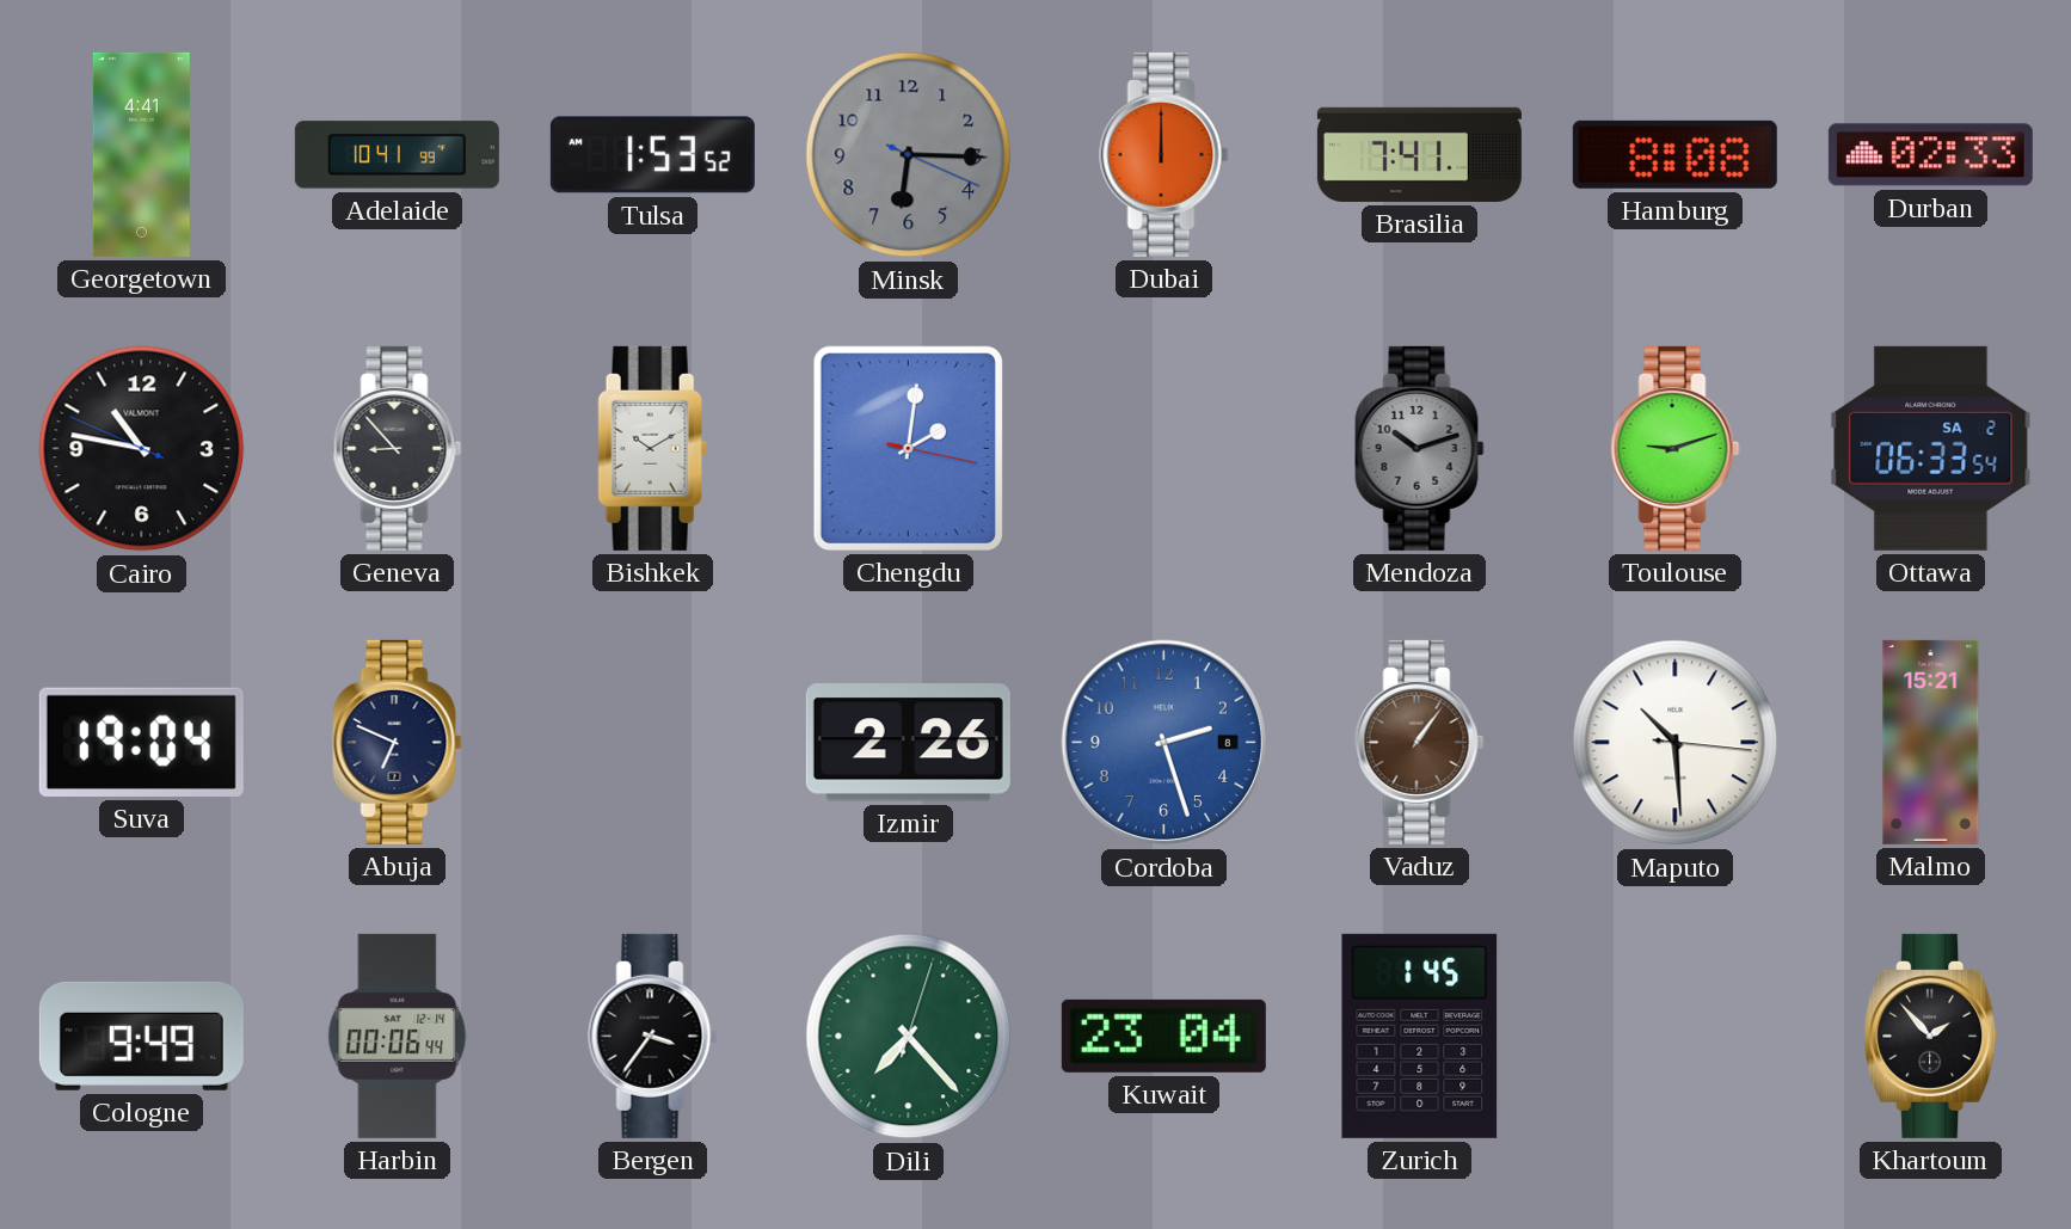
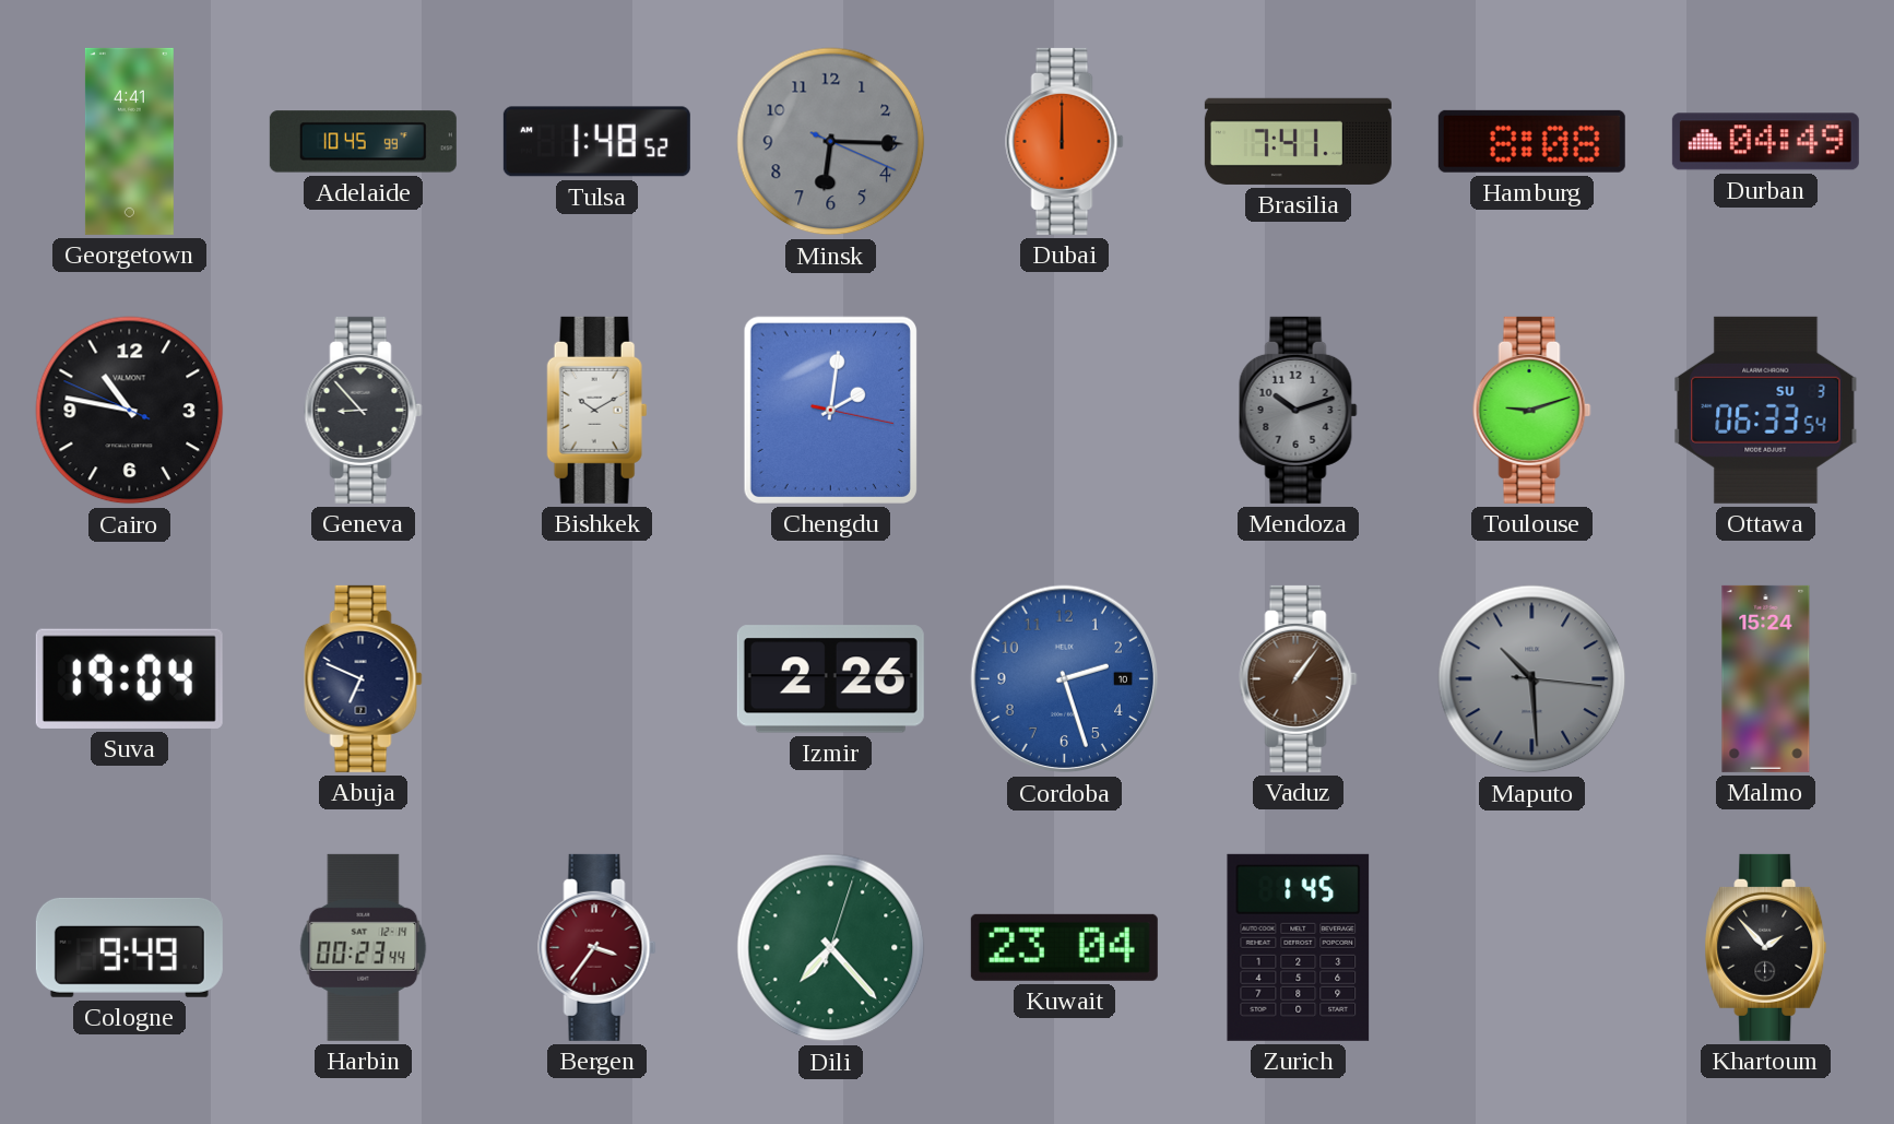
Adelaide: 10:41 -> 10:45 (363, 142)
Tulsa: 1:53 -> 1:48 (596, 142)
Durban: 02:33 -> 04:49 (1765, 142)
Ottawa date: SA 2 -> SU 3 (1766, 410)
Cordoba date: 8 -> 10 (1065, 679)
Maputo dial: white -> grey (1532, 679)
Malmo: 15:21 -> 15:24 (1766, 678)
Harbin: 00:06 -> 00:23 (364, 947)
Bergen dial: black -> burgundy (597, 947)
